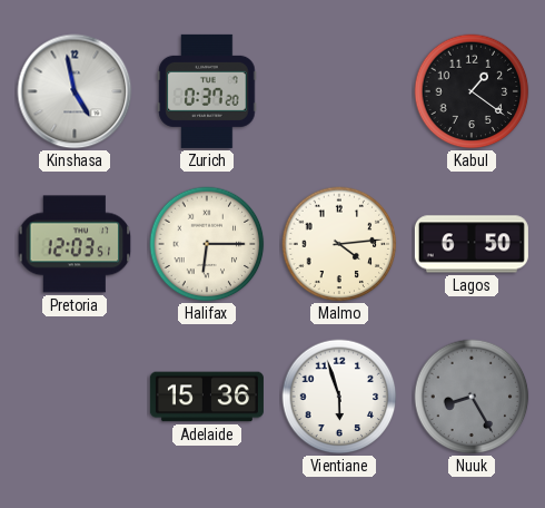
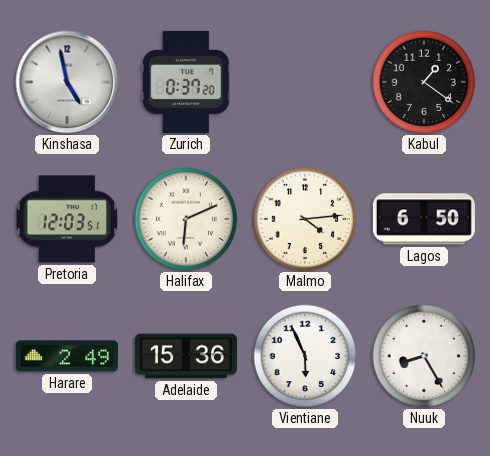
Halifax: 6:15 -> 6:11 (186, 219)
Harare: none -> 2:49 (67, 356)
Vientiane: 5:57 -> 5:56 (305, 356)
Nuuk dial: grey -> white (424, 356)
